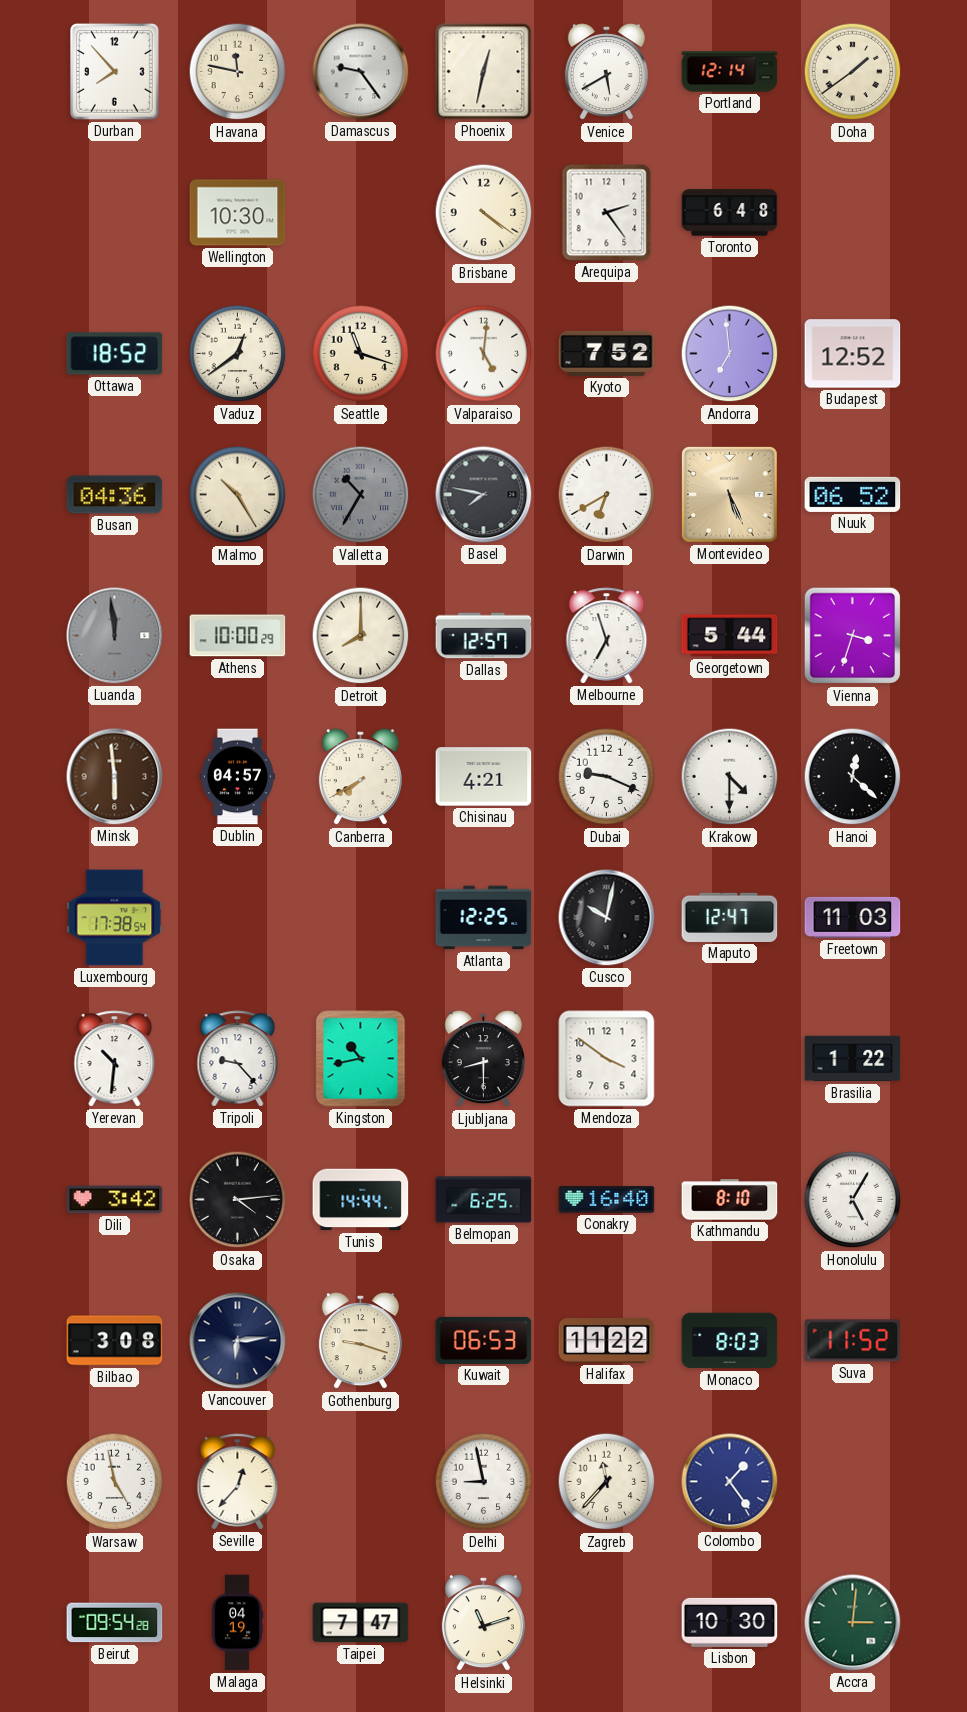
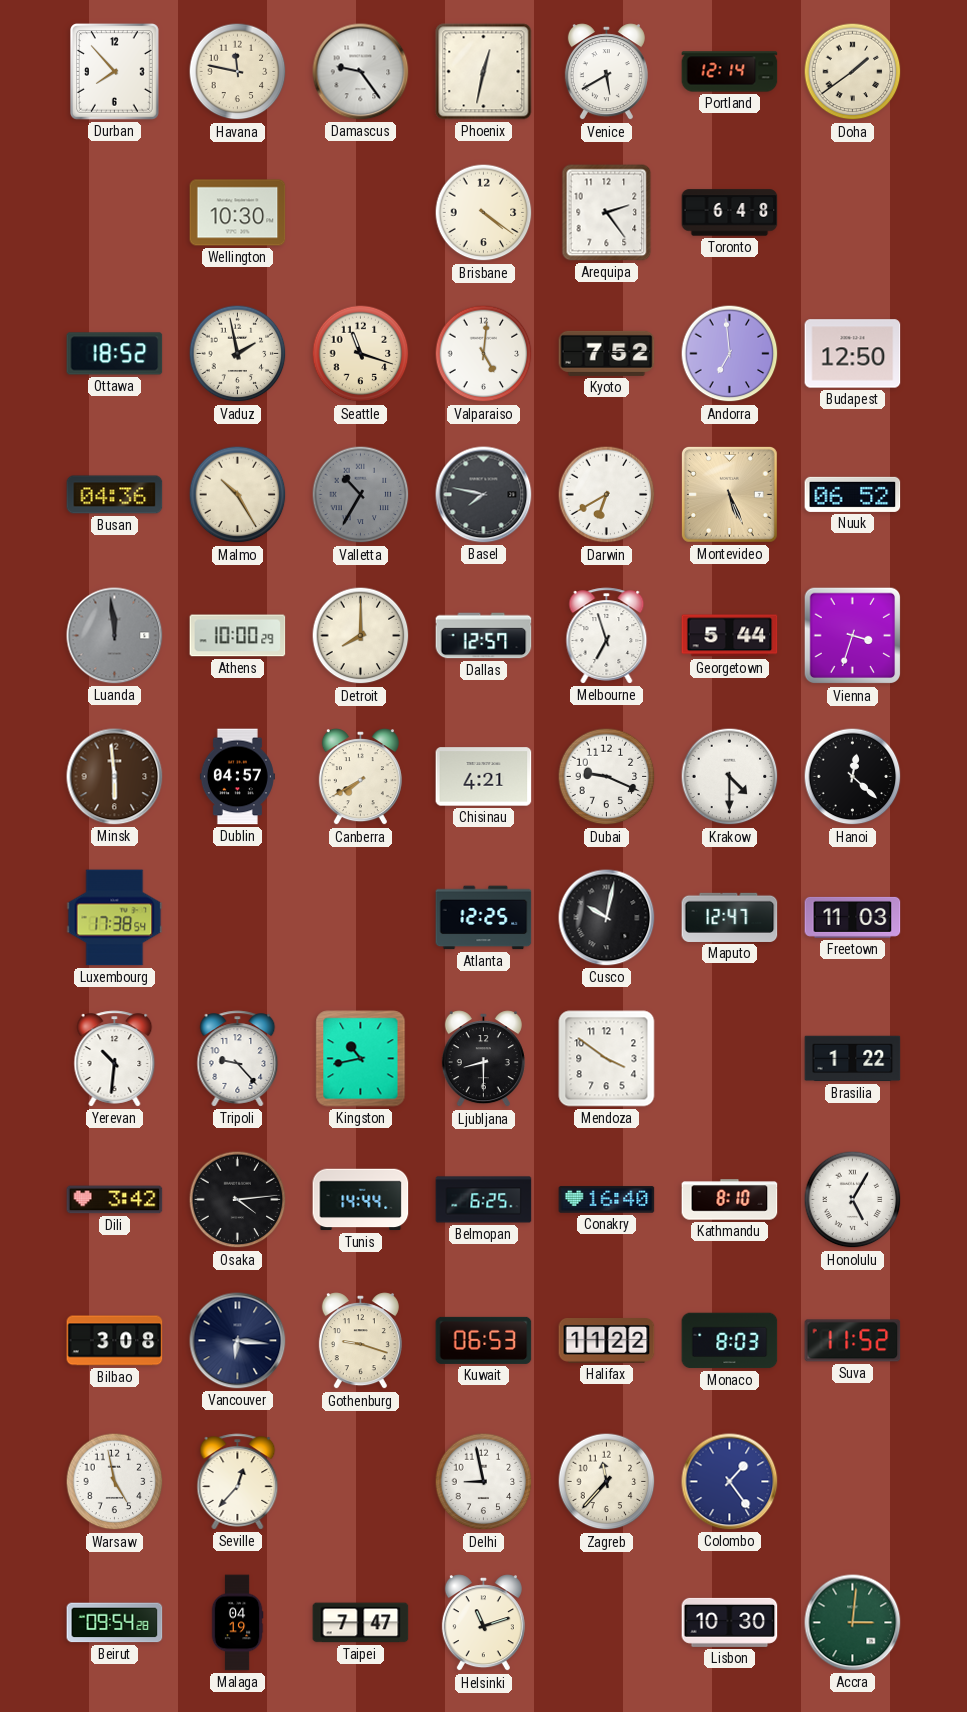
Vaduz: 12:39 -> 1:58 (238, 354)
Budapest: 12:52 -> 12:50 (853, 354)
Vancouver: 6:14 -> 6:16 (238, 1341)
